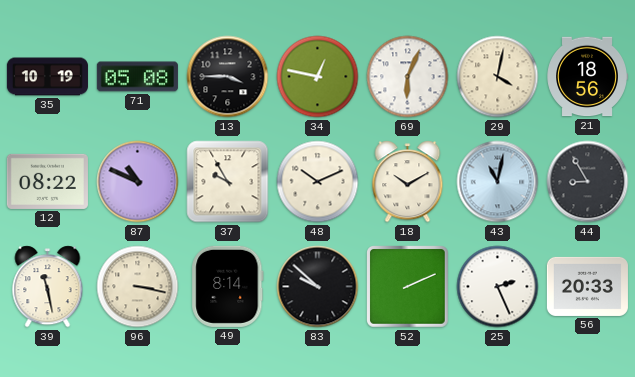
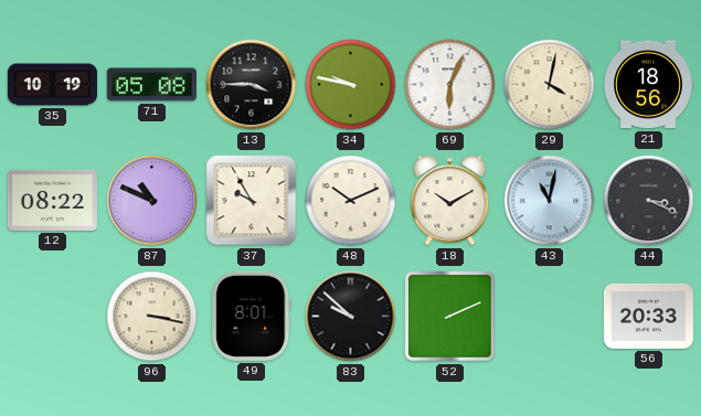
34: 12:47 -> 9:47 (351, 85)
44: 8:55 -> 3:19 (649, 201)
39: 11:28 -> none (48, 287)
49: 8:14 -> 8:01 (252, 316)
25: 2:26 -> none (498, 287)
